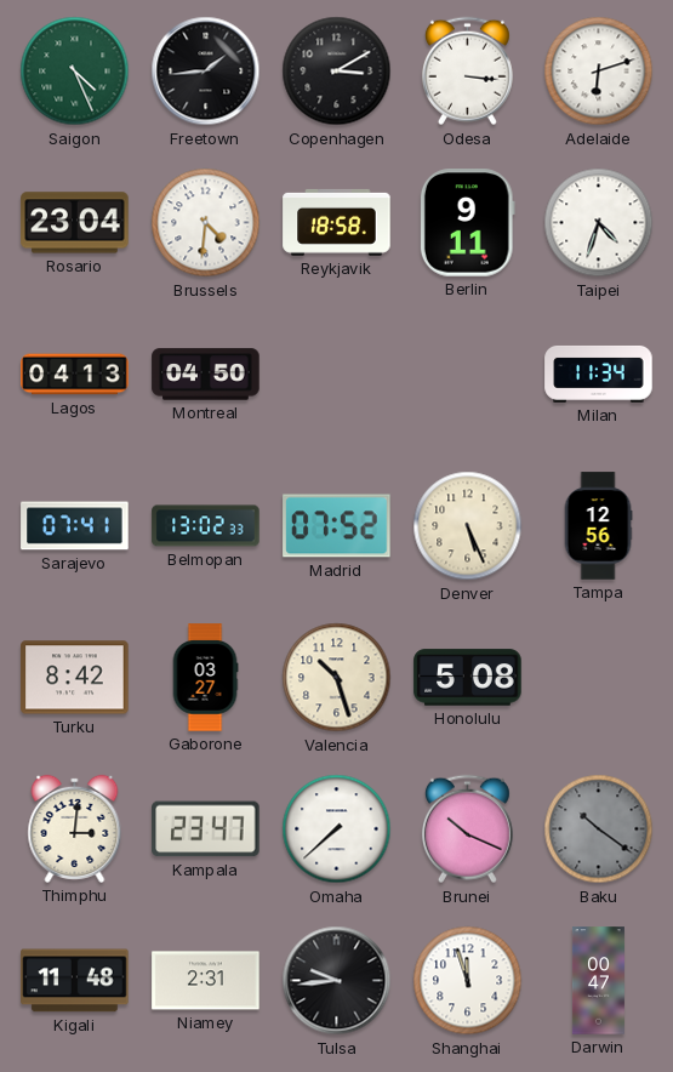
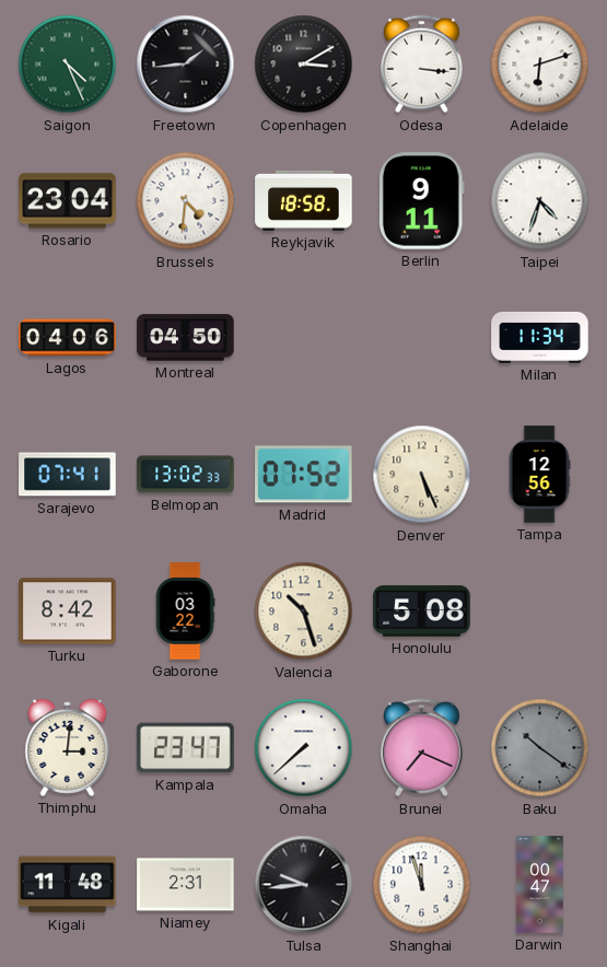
Lagos: 04:13 -> 04:06 (68, 338)
Gaborone: 03:27 -> 03:22 (185, 611)
Brunei: 10:19 -> 7:19 (421, 748)
